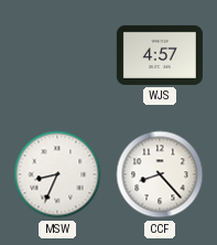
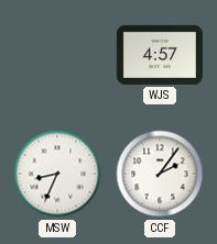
CCF: 8:23 -> 2:06 (160, 174)
